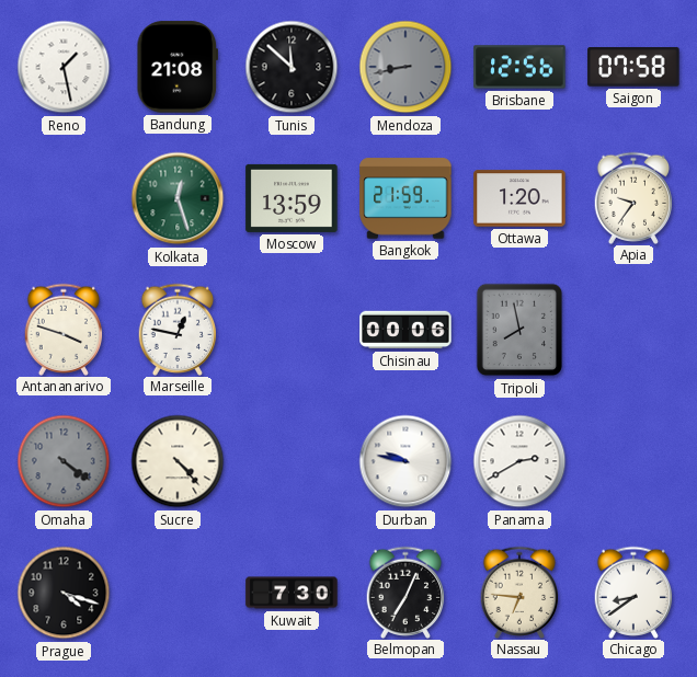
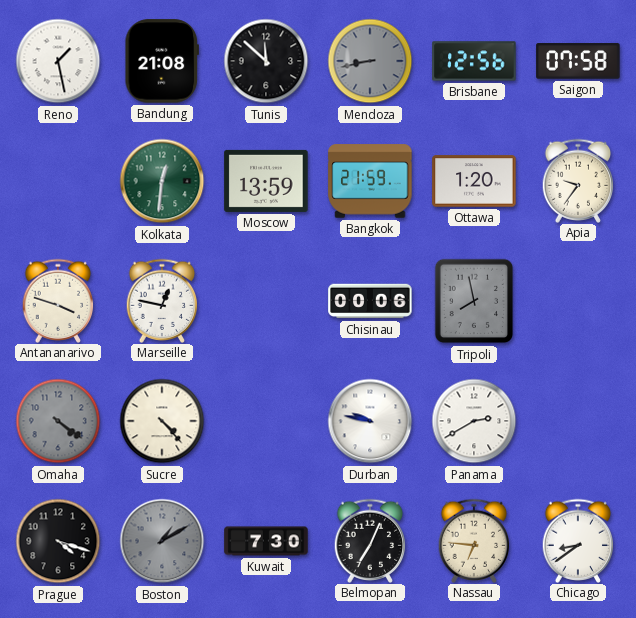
Kolkata: 12:27 -> 12:31 (162, 181)
Boston: none -> 1:10 (162, 541)
